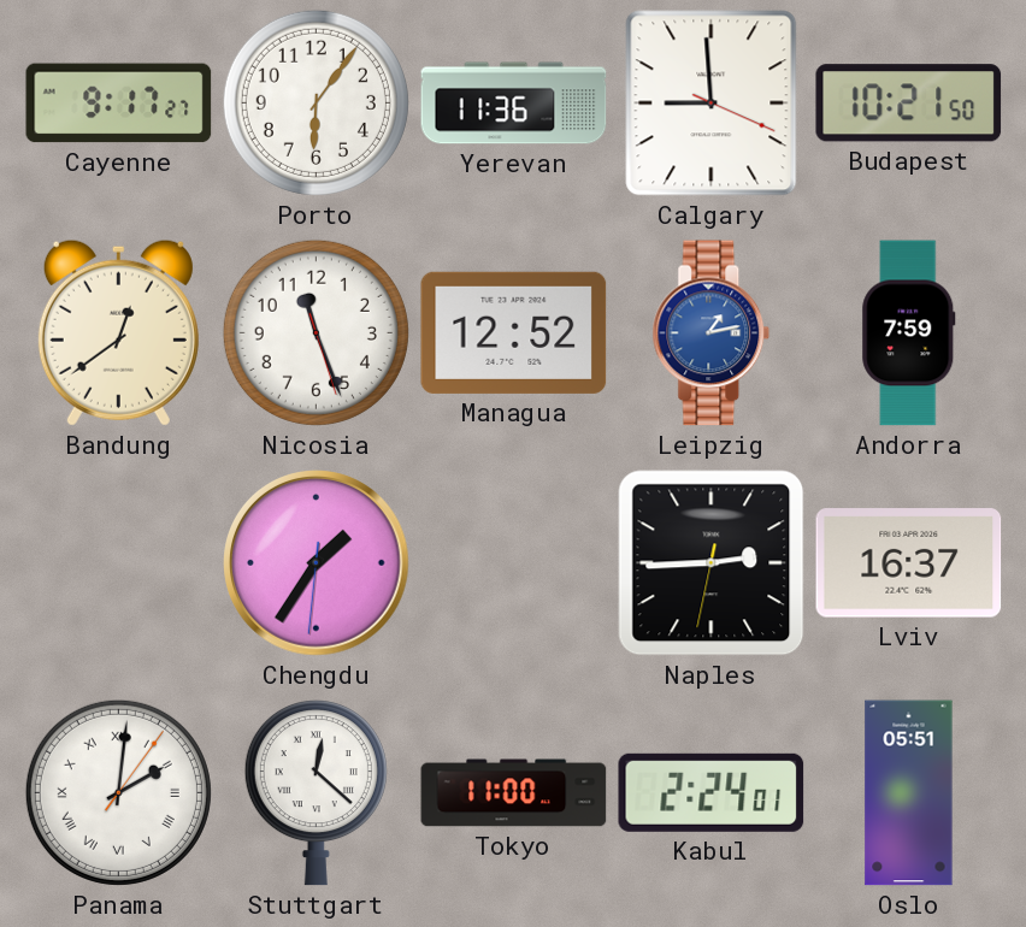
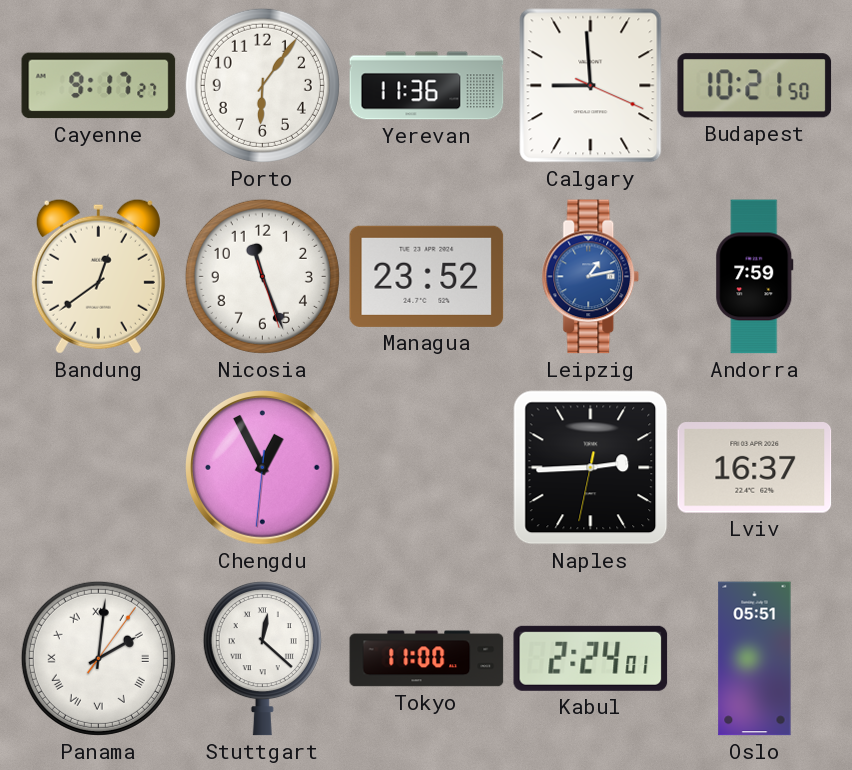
Managua: 12:52 -> 23:52 (427, 276)
Chengdu: 1:35 -> 12:55 (263, 468)
